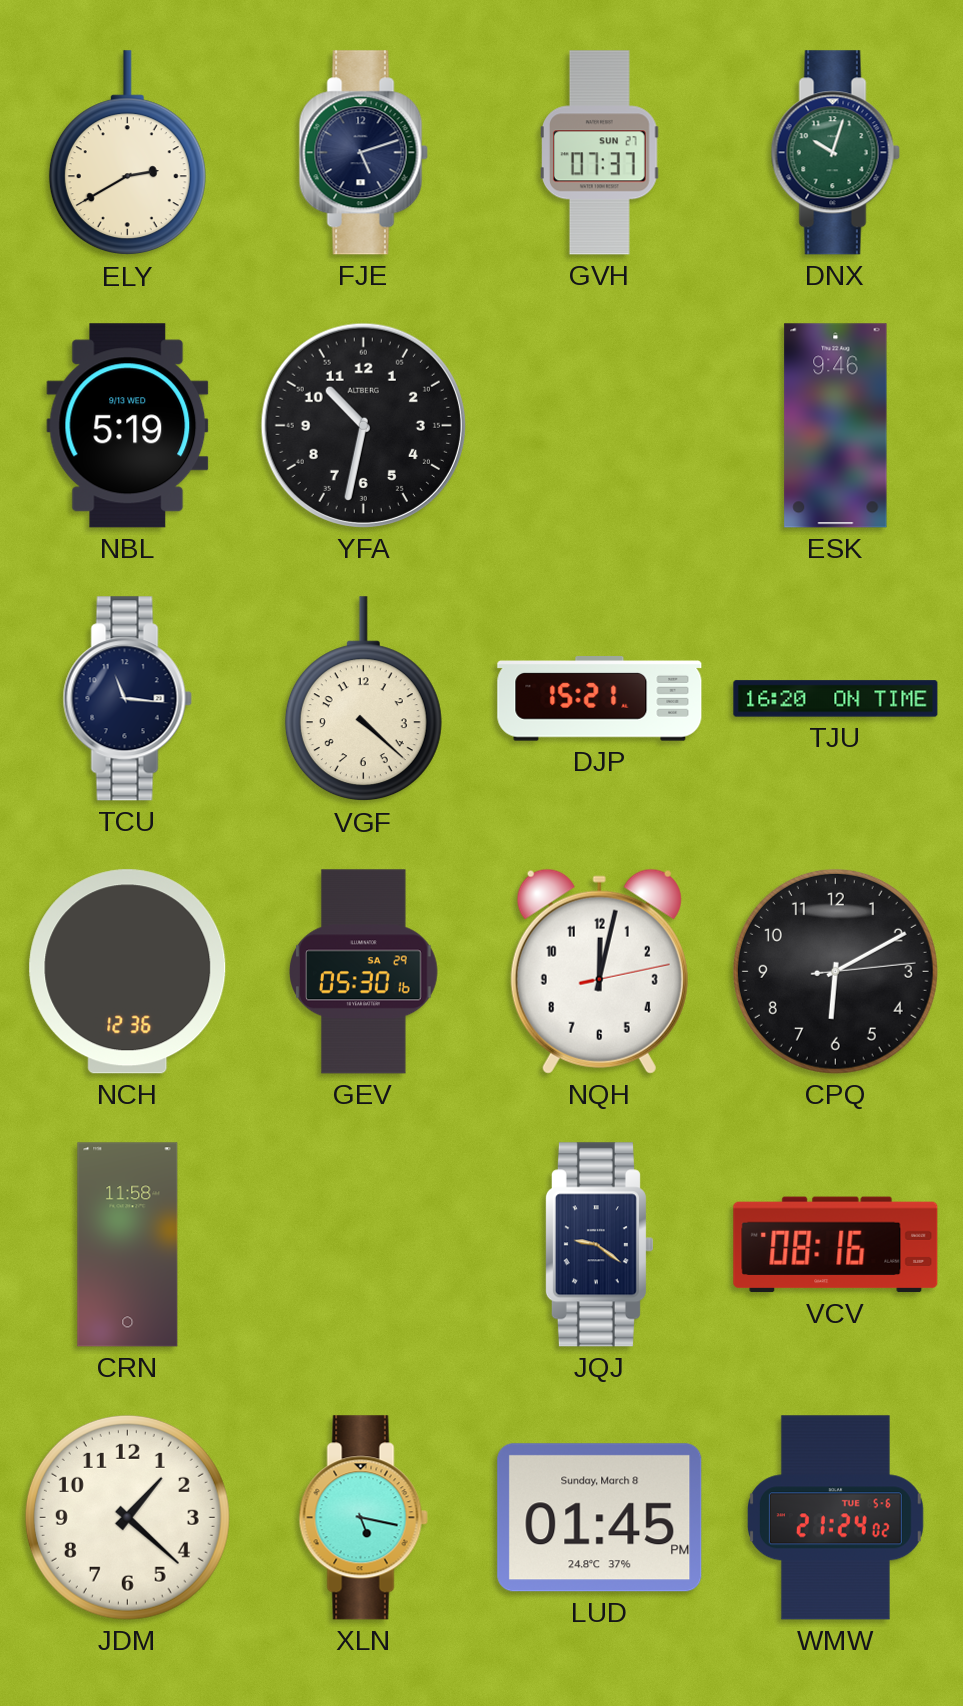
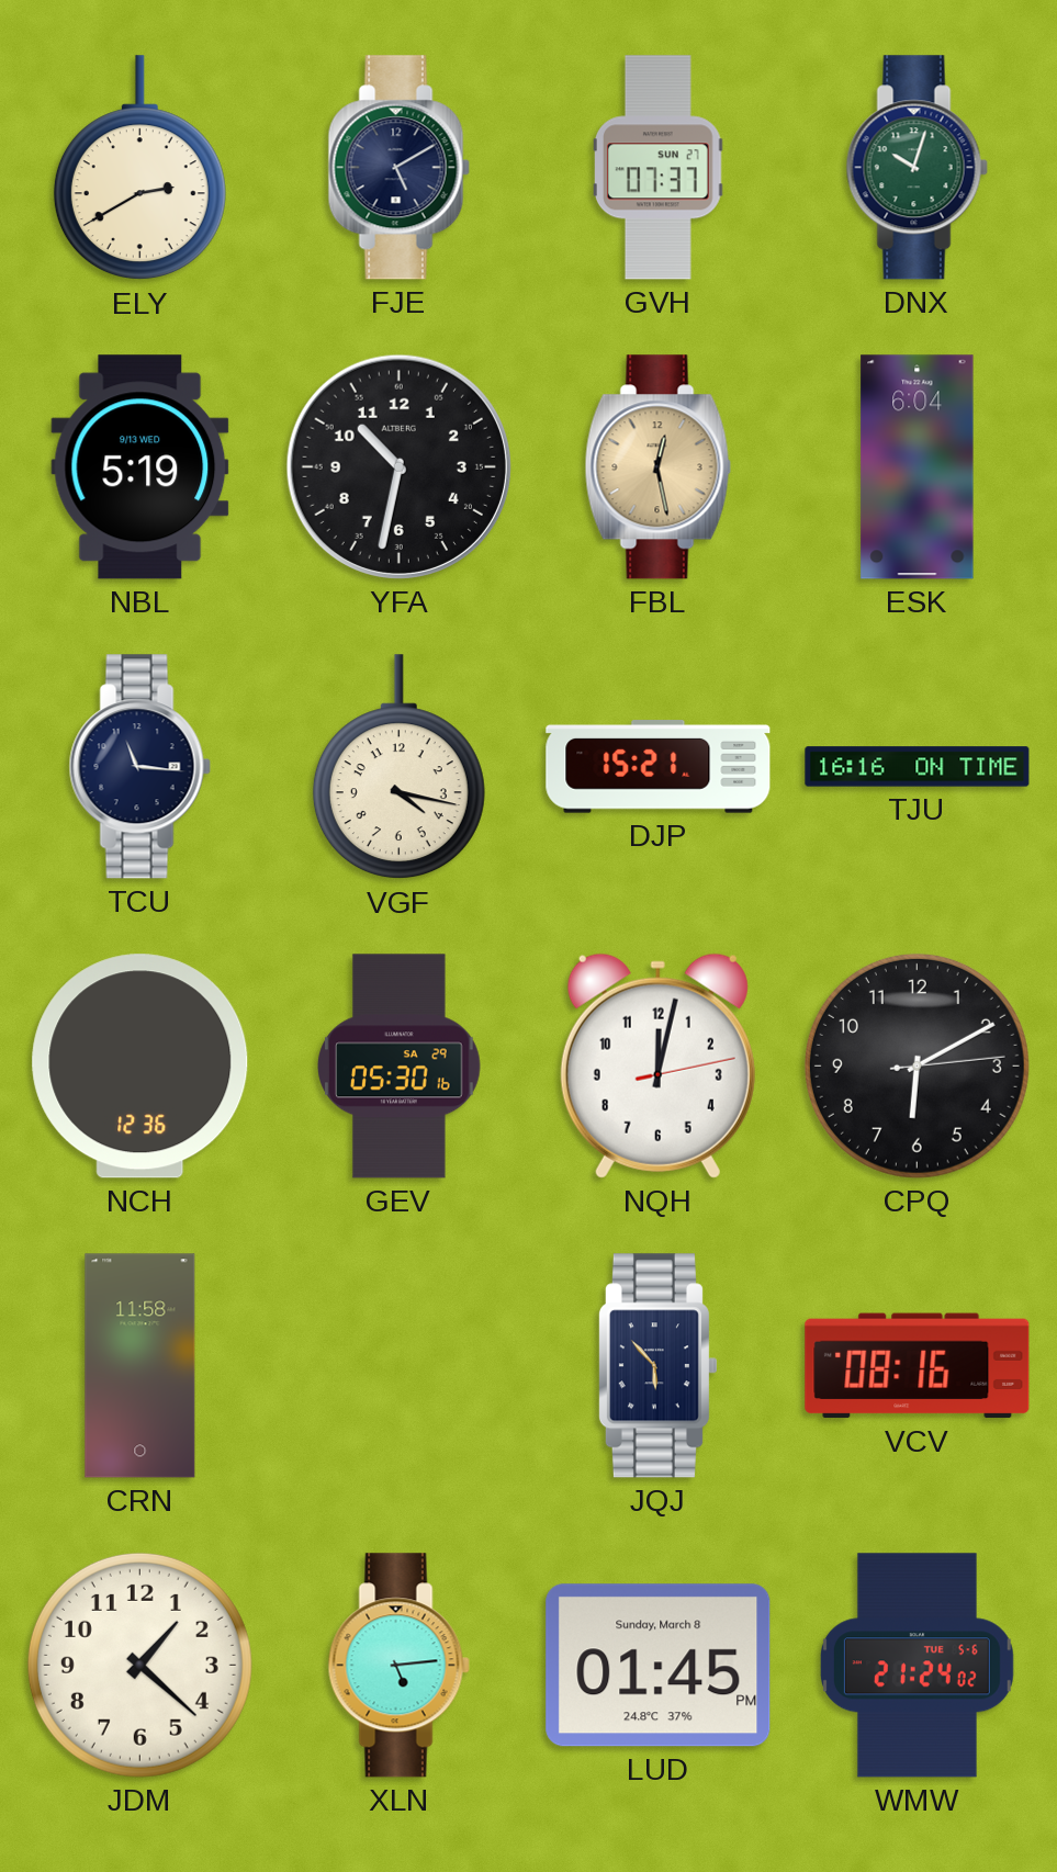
FJE: 5:12 -> 5:10 (398, 168)
FBL: none -> 12:28 (657, 467)
ESK: 9:46 -> 6:04 (918, 467)
VGF: 4:22 -> 4:17 (398, 767)
TJU: 16:20 -> 16:16 (918, 767)
JQJ: 9:21 -> 5:53 (657, 1366)
XLN: 5:17 -> 5:14 (398, 1666)
